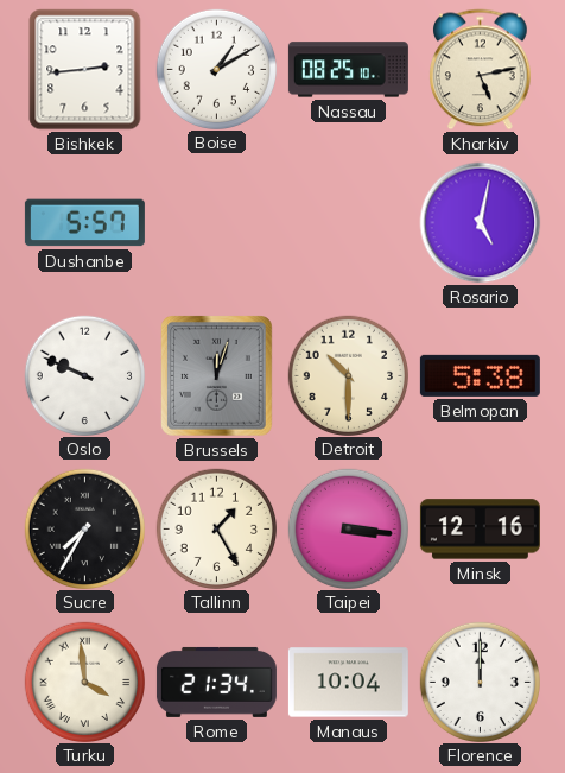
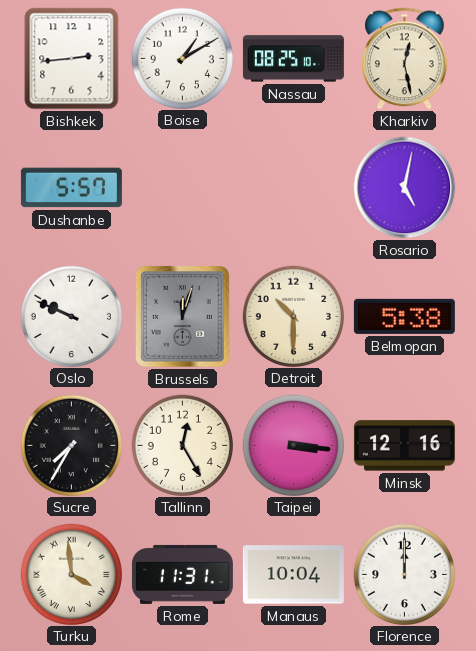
Kharkiv: 5:13 -> 12:28 (405, 59)
Tallinn: 1:25 -> 12:25 (182, 445)
Rome: 21:34 -> 11:31 (182, 574)
